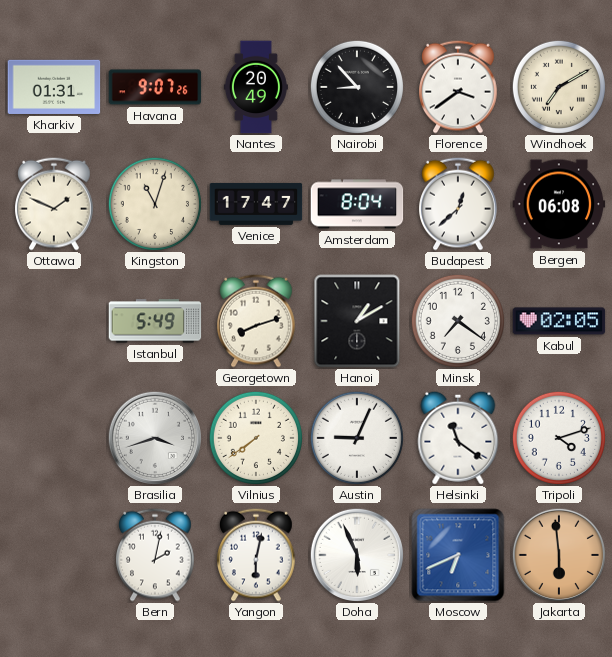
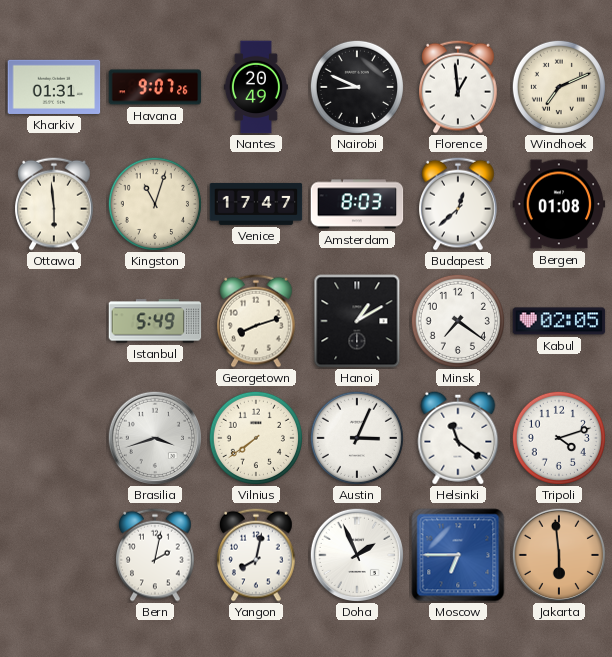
Nairobi: 8:53 -> 8:49 (357, 87)
Florence: 3:39 -> 12:59 (459, 87)
Windhoek: 7:10 -> 7:11 (559, 87)
Ottawa: 1:49 -> 5:59 (55, 204)
Amsterdam: 8:04 -> 8:03 (357, 204)
Bergen: 06:08 -> 01:08 (559, 204)
Austin: 9:04 -> 3:04 (357, 438)
Yangon: 6:02 -> 8:02 (257, 555)
Doha: 5:56 -> 1:56 (356, 554)
Moscow: 6:41 -> 6:45 (458, 555)
